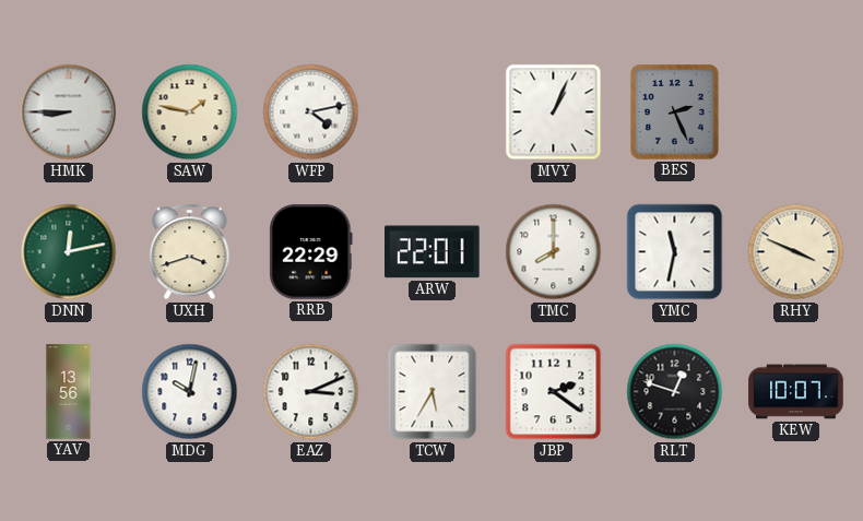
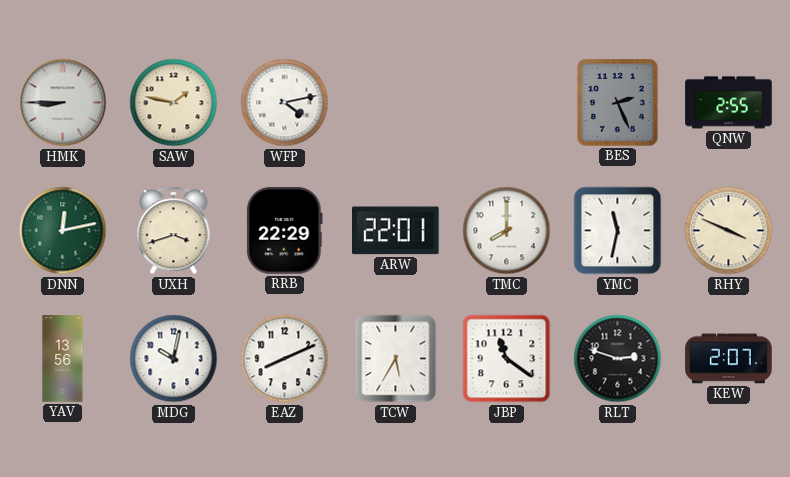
MVY: 1:04 -> none (554, 113)
QNW: none -> 2:55 (729, 103)
EAZ: 3:11 -> 8:11 (285, 359)
JBP: 2:21 -> 11:21 (507, 359)
RLT: 12:48 -> 2:48 (618, 359)
KEW: 10:07 -> 2:07 (729, 359)
